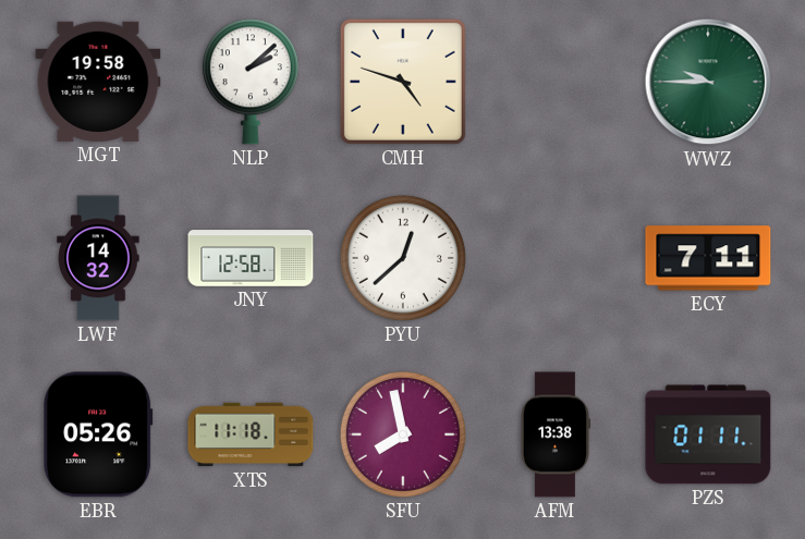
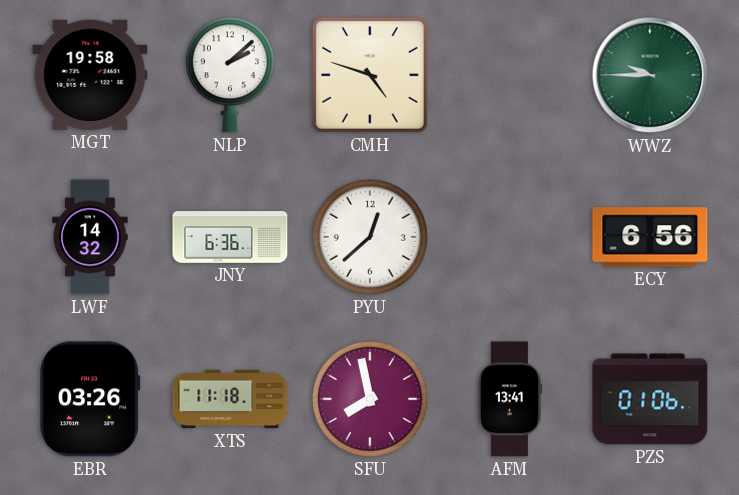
JNY: 12:58 -> 6:36 (230, 237)
ECY: 7:11 -> 6:56 (650, 237)
EBR: 05:26 -> 03:26 (90, 399)
AFM: 13:38 -> 13:41 (509, 399)
PZS: 01:11 -> 01:06 (650, 399)
